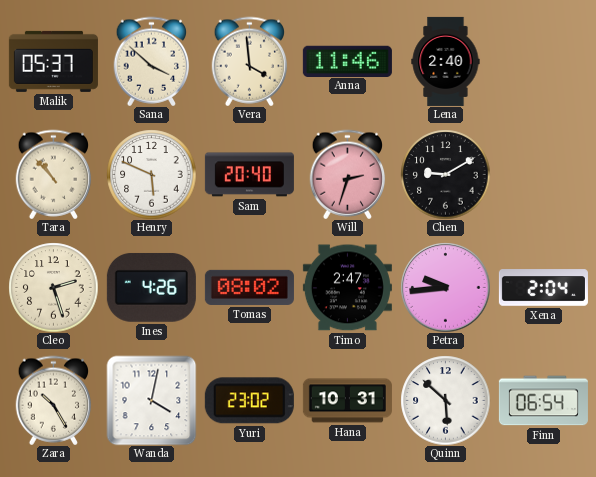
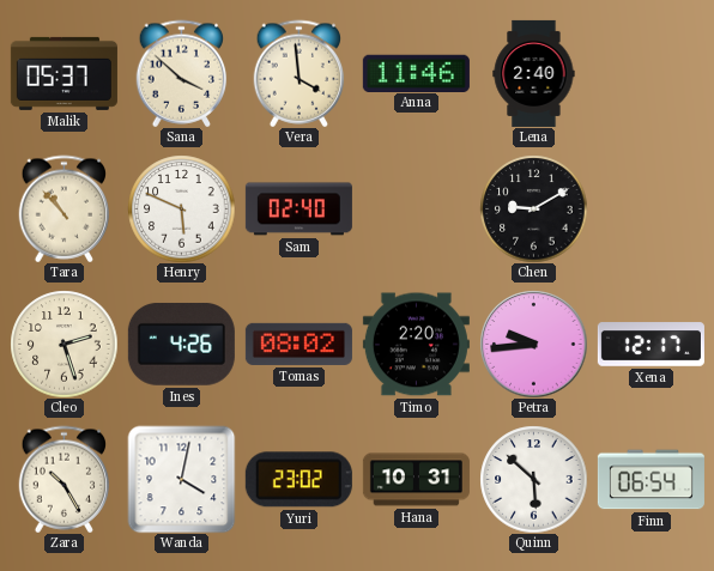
Sam: 20:40 -> 02:40 (298, 209)
Will: 2:33 -> none (348, 174)
Timo: 2:47 -> 2:20 (416, 345)
Xena: 2:04 -> 12:17 (651, 345)
